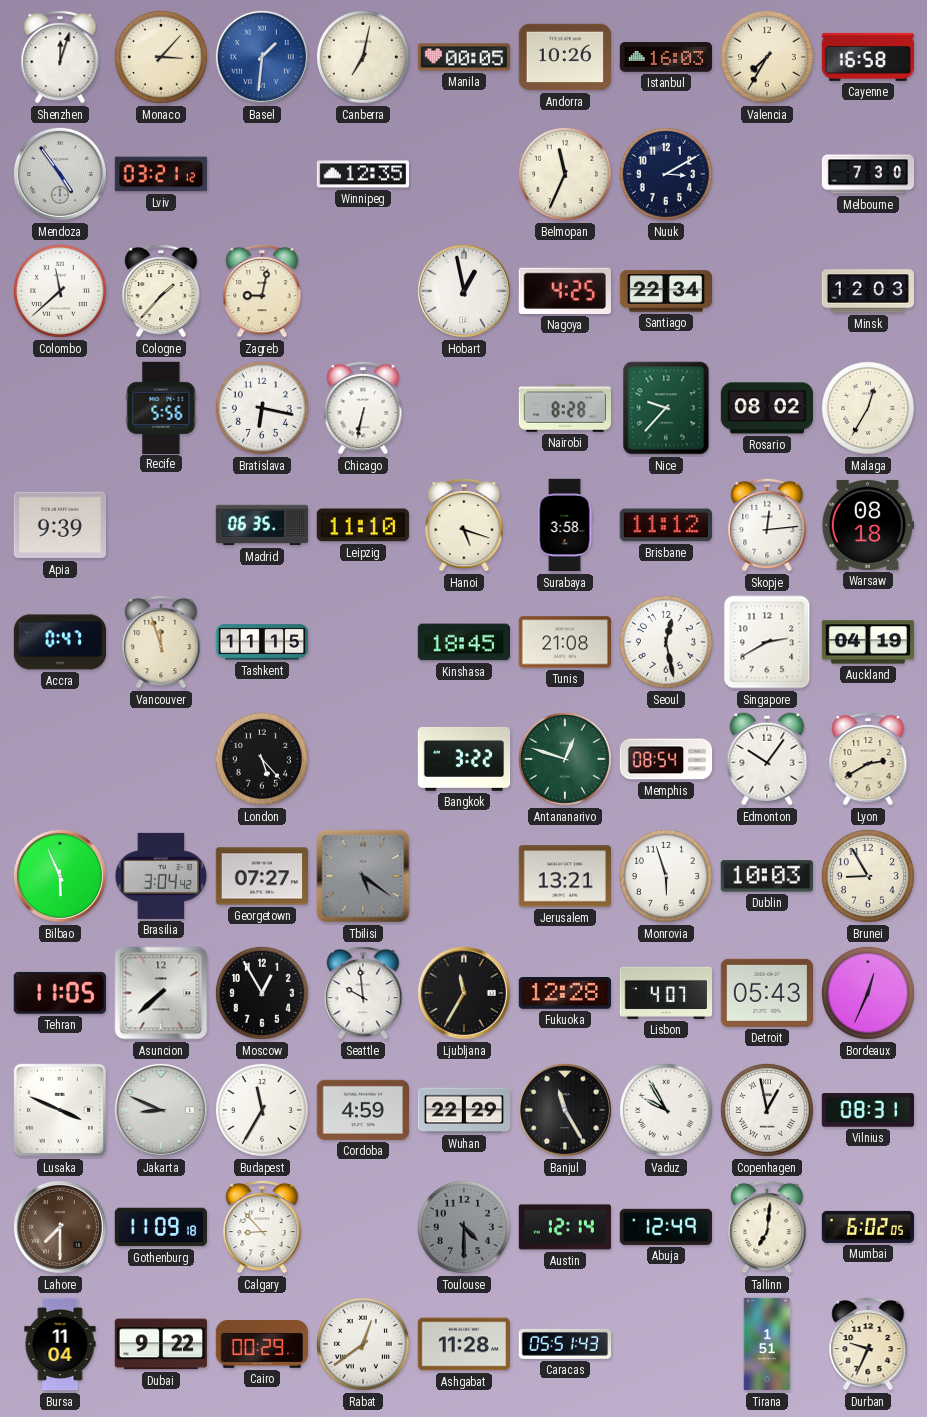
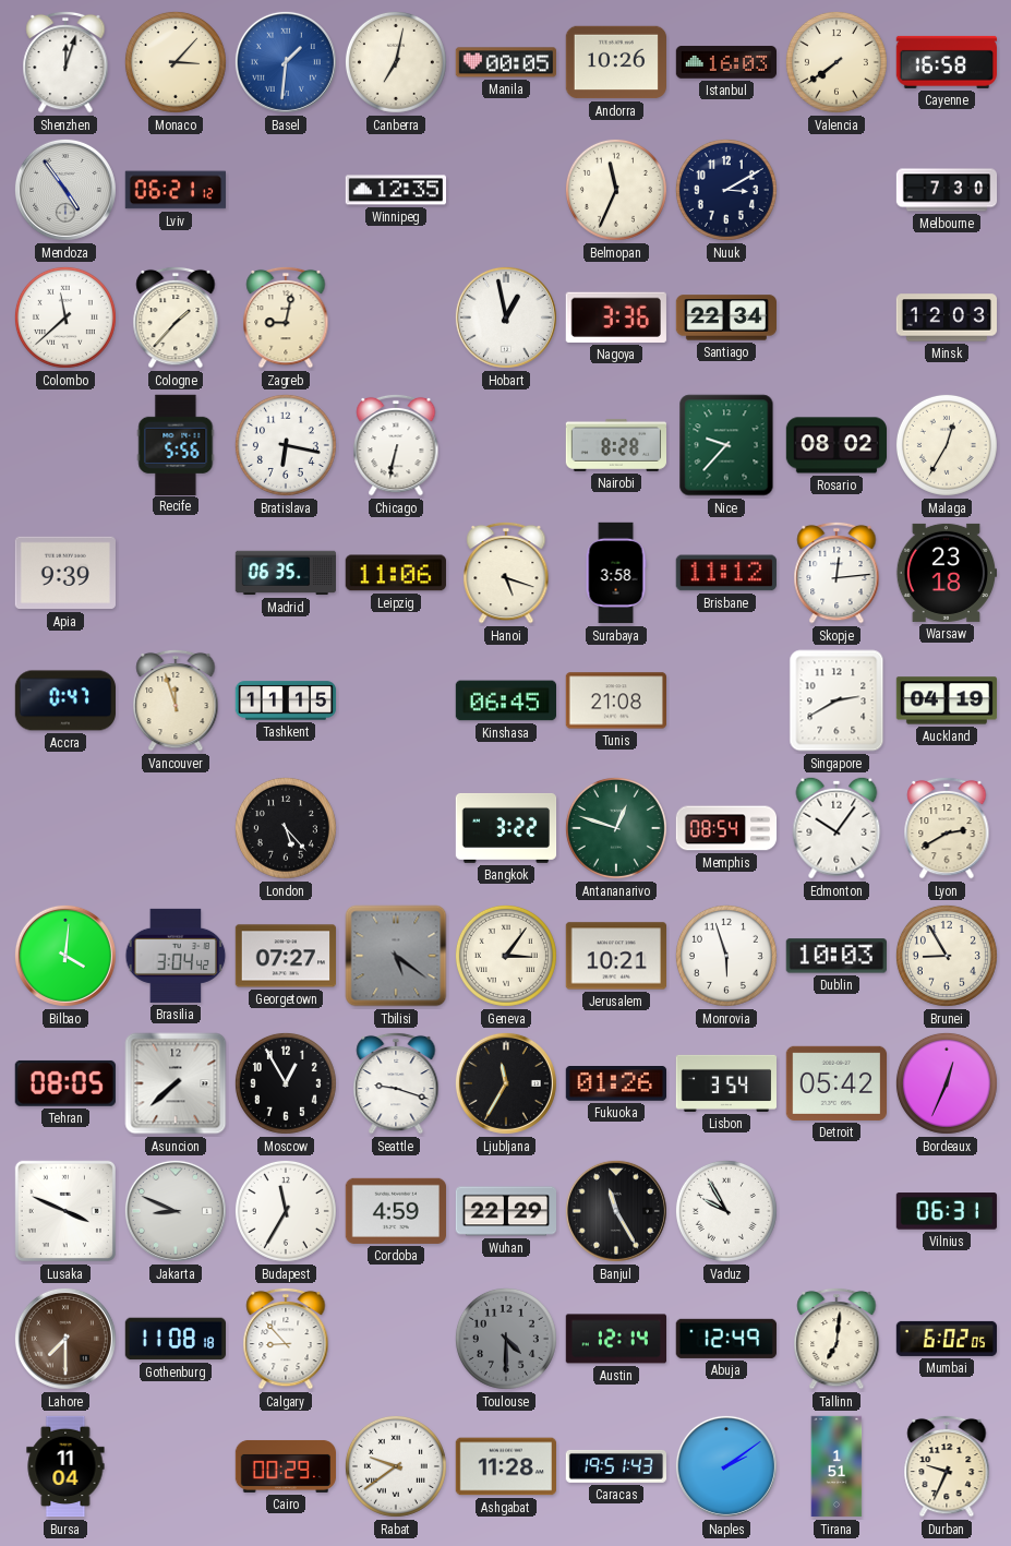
Valencia: 7:35 -> 7:39 (837, 62)
Lviv: 03:21 -> 06:21 (174, 190)
Nagoya: 4:25 -> 3:36 (616, 317)
Leipzig: 11:10 -> 11:06 (396, 573)
Warsaw: 08:18 -> 23:18 (946, 573)
Kinshasa: 18:45 -> 06:45 (505, 700)
Seoul: 12:28 -> none (666, 642)
Bilbao: 5:56 -> 4:01 (65, 956)
Geneva: none -> 3:06 (506, 956)
Jerusalem: 13:21 -> 10:21 (615, 956)
Tehran: 11:05 -> 08:05 (65, 1083)
Seattle: 9:59 -> 9:18 (396, 1083)
Fukuoka: 12:28 -> 01:26 (615, 1084)
Lisbon: 4:07 -> 3:54 (725, 1083)
Detroit: 05:43 -> 05:42 (835, 1083)
Copenhagen: 12:58 -> none (767, 1110)
Vilnius: 08:31 -> 06:31 (947, 1211)
Gothenburg: 11:09 -> 11:08 (174, 1339)
Dubai: 9:22 -> none (160, 1344)
Rabat: 12:39 -> 9:39 (396, 1466)
Caracas: 05:51 -> 19:51 (615, 1466)
Naples: none -> 2:09 (726, 1466)
